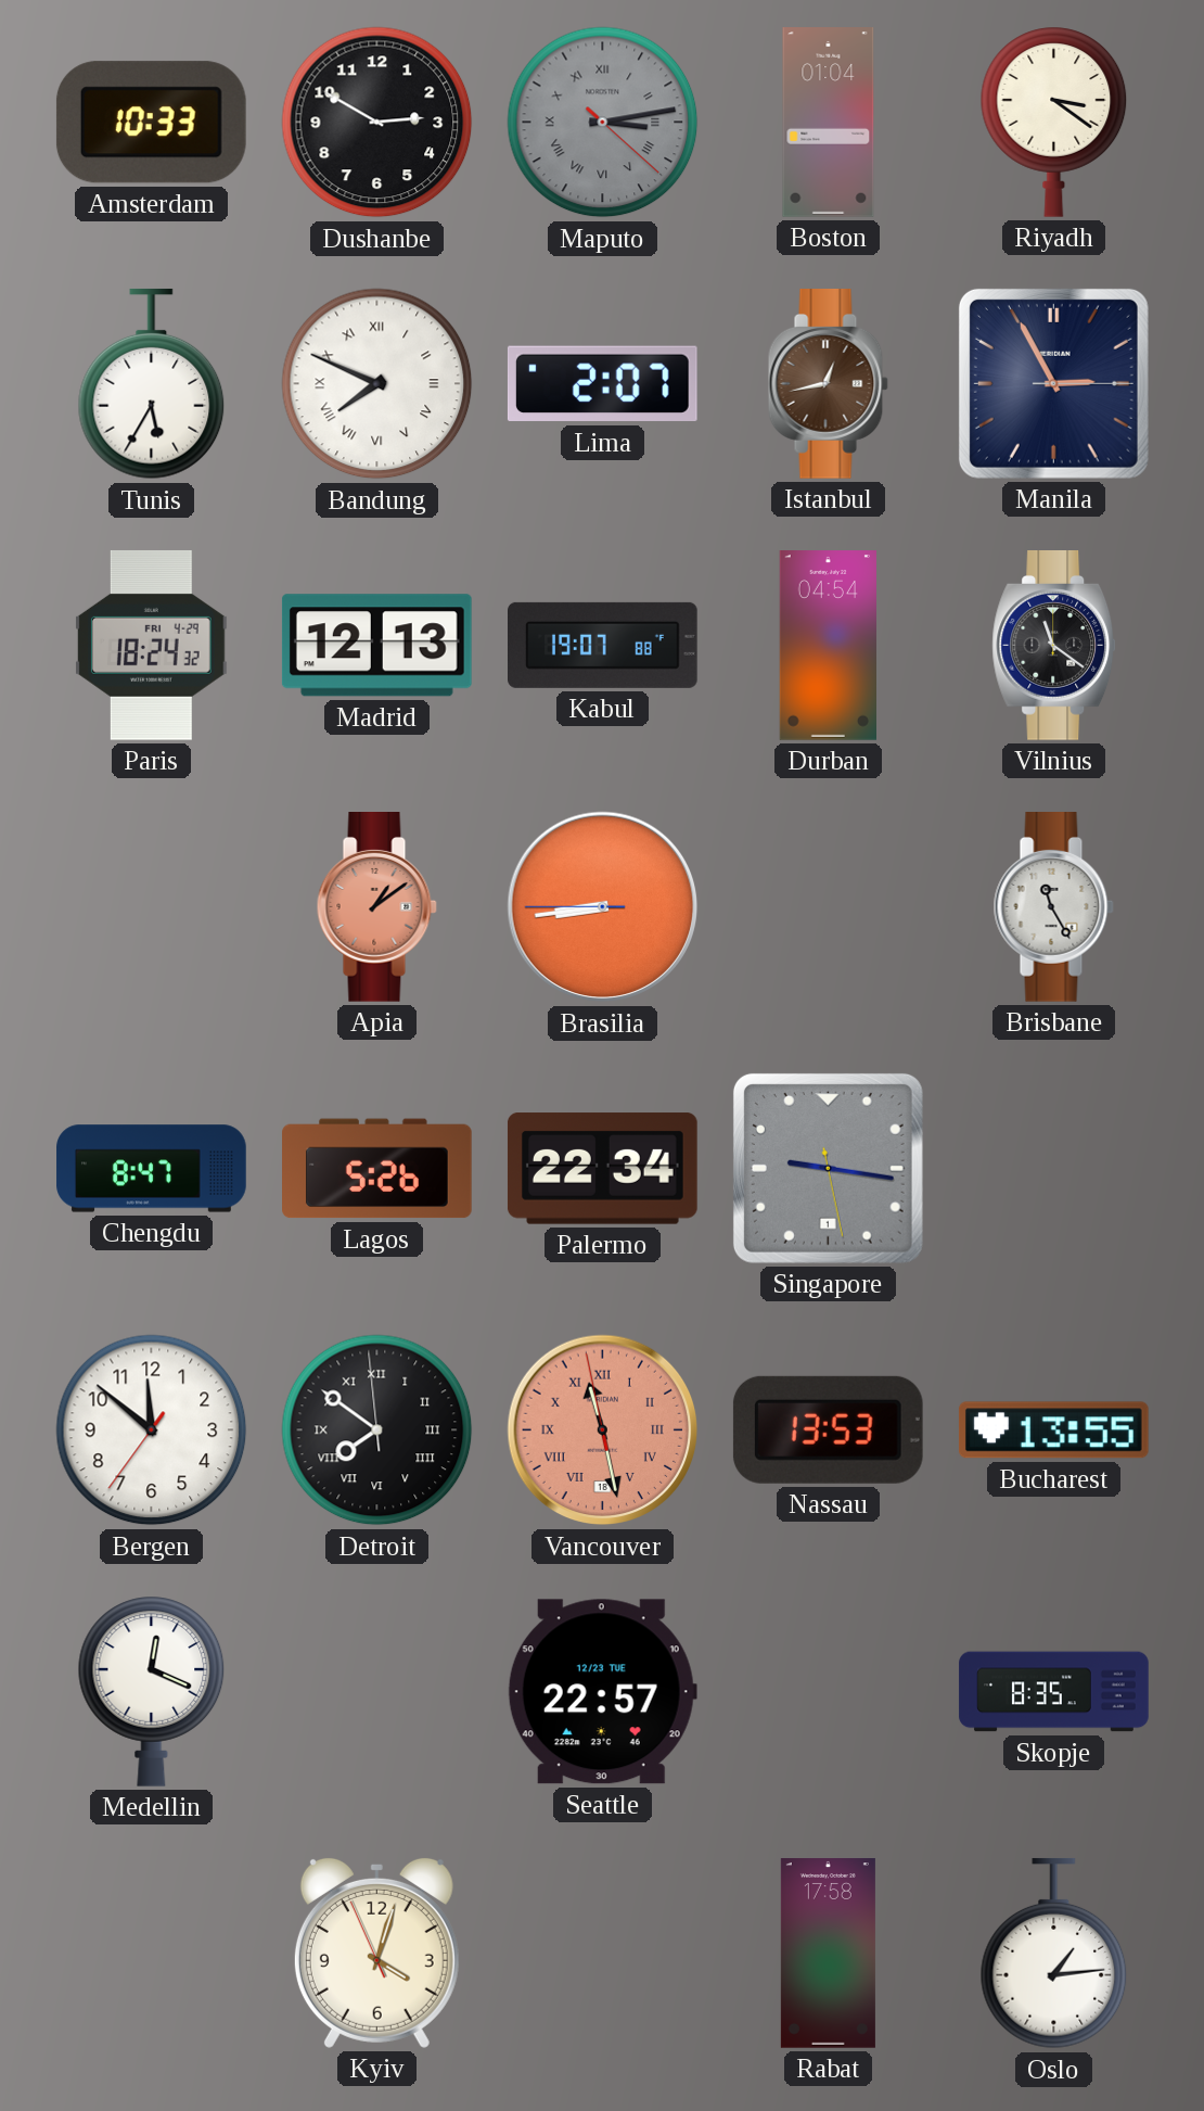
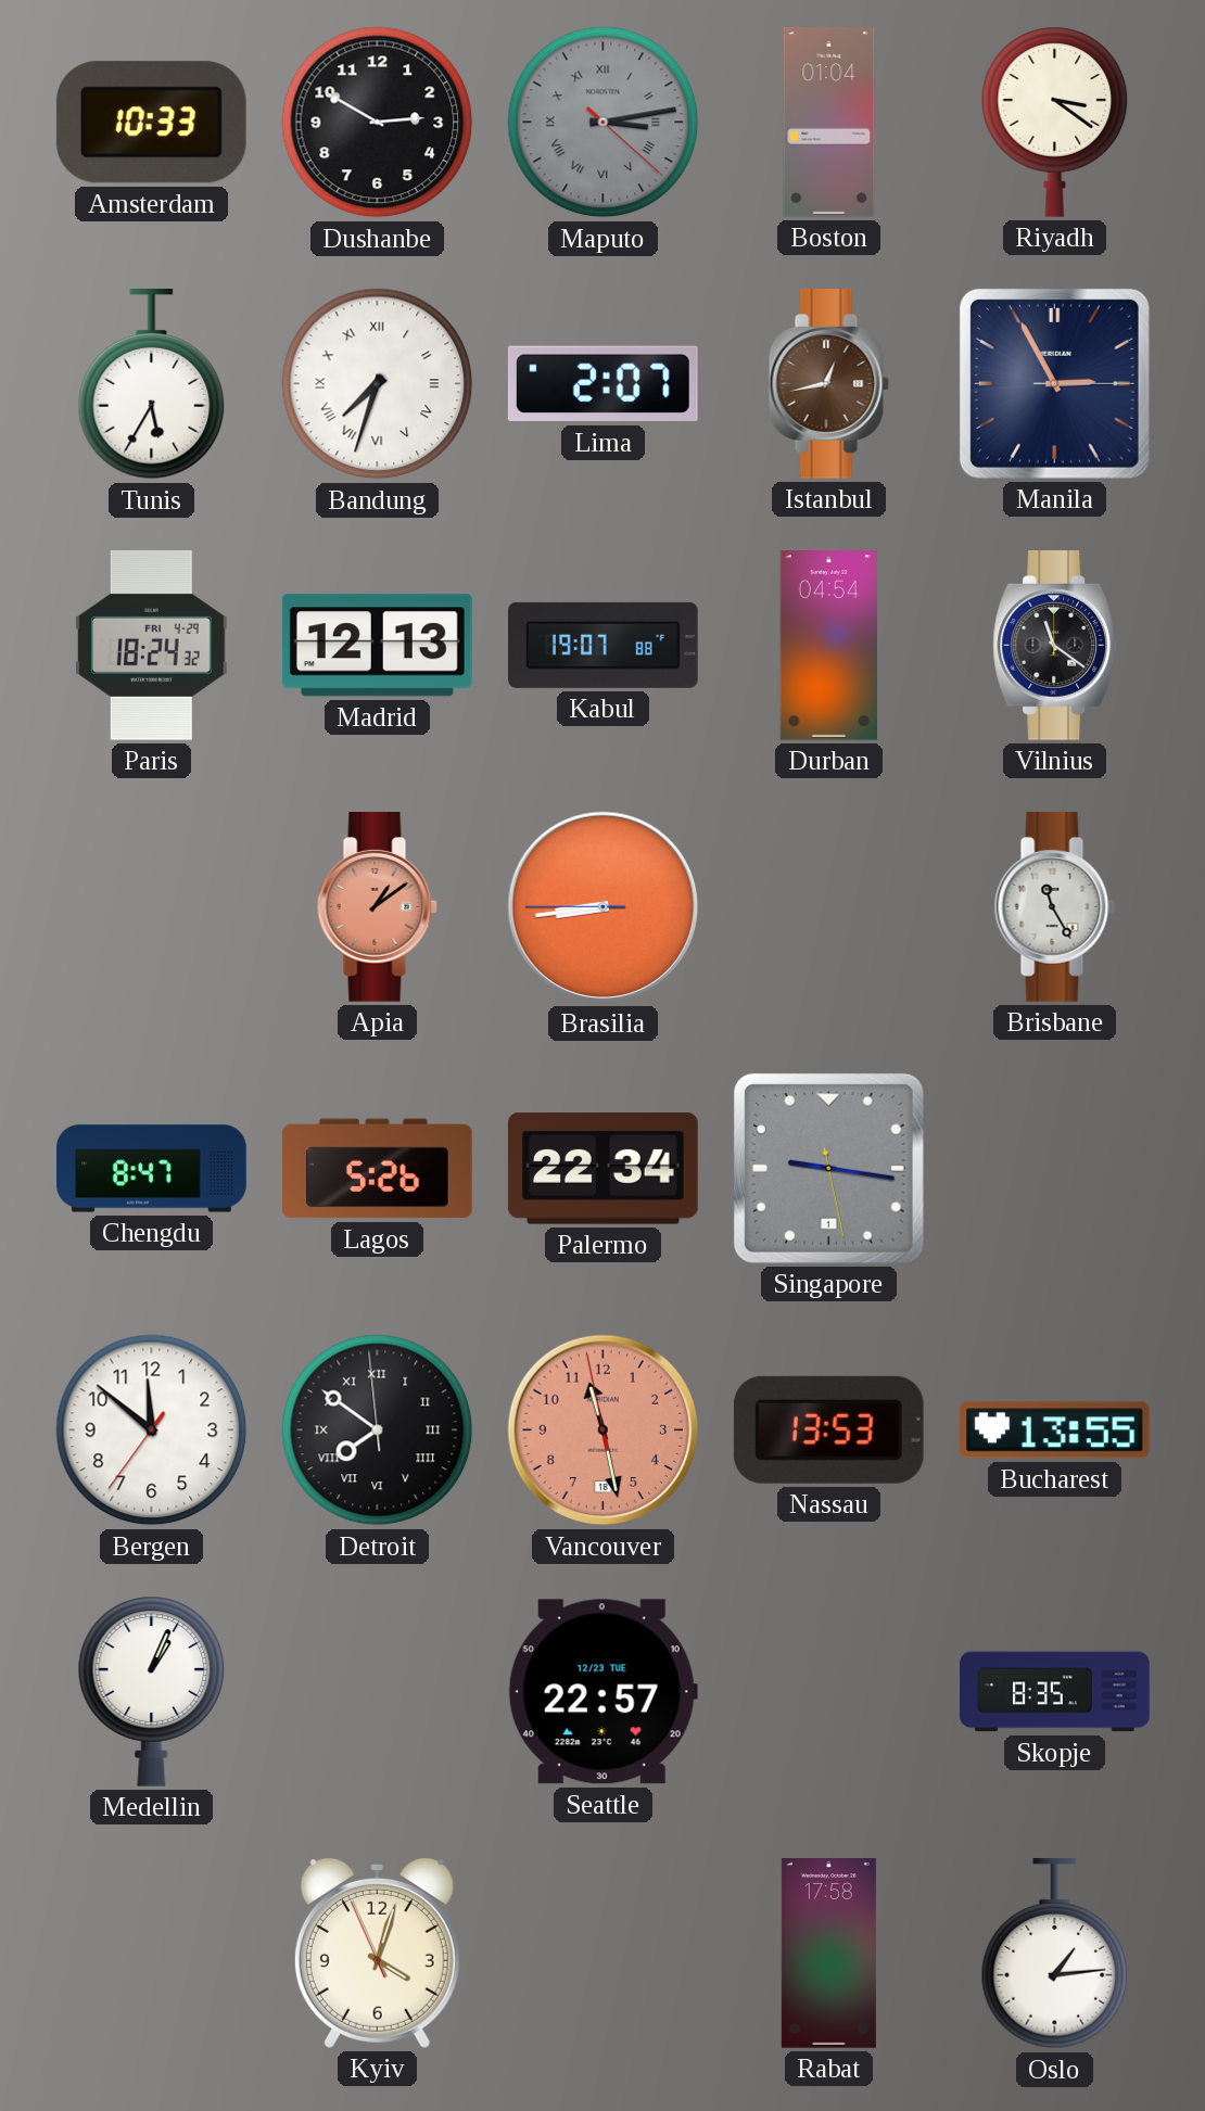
Bandung: 7:49 -> 7:33 (378, 384)
Vancouver numerals: Roman -> Arabic (604, 1430)
Medellin: 12:19 -> 1:04 (152, 1691)
